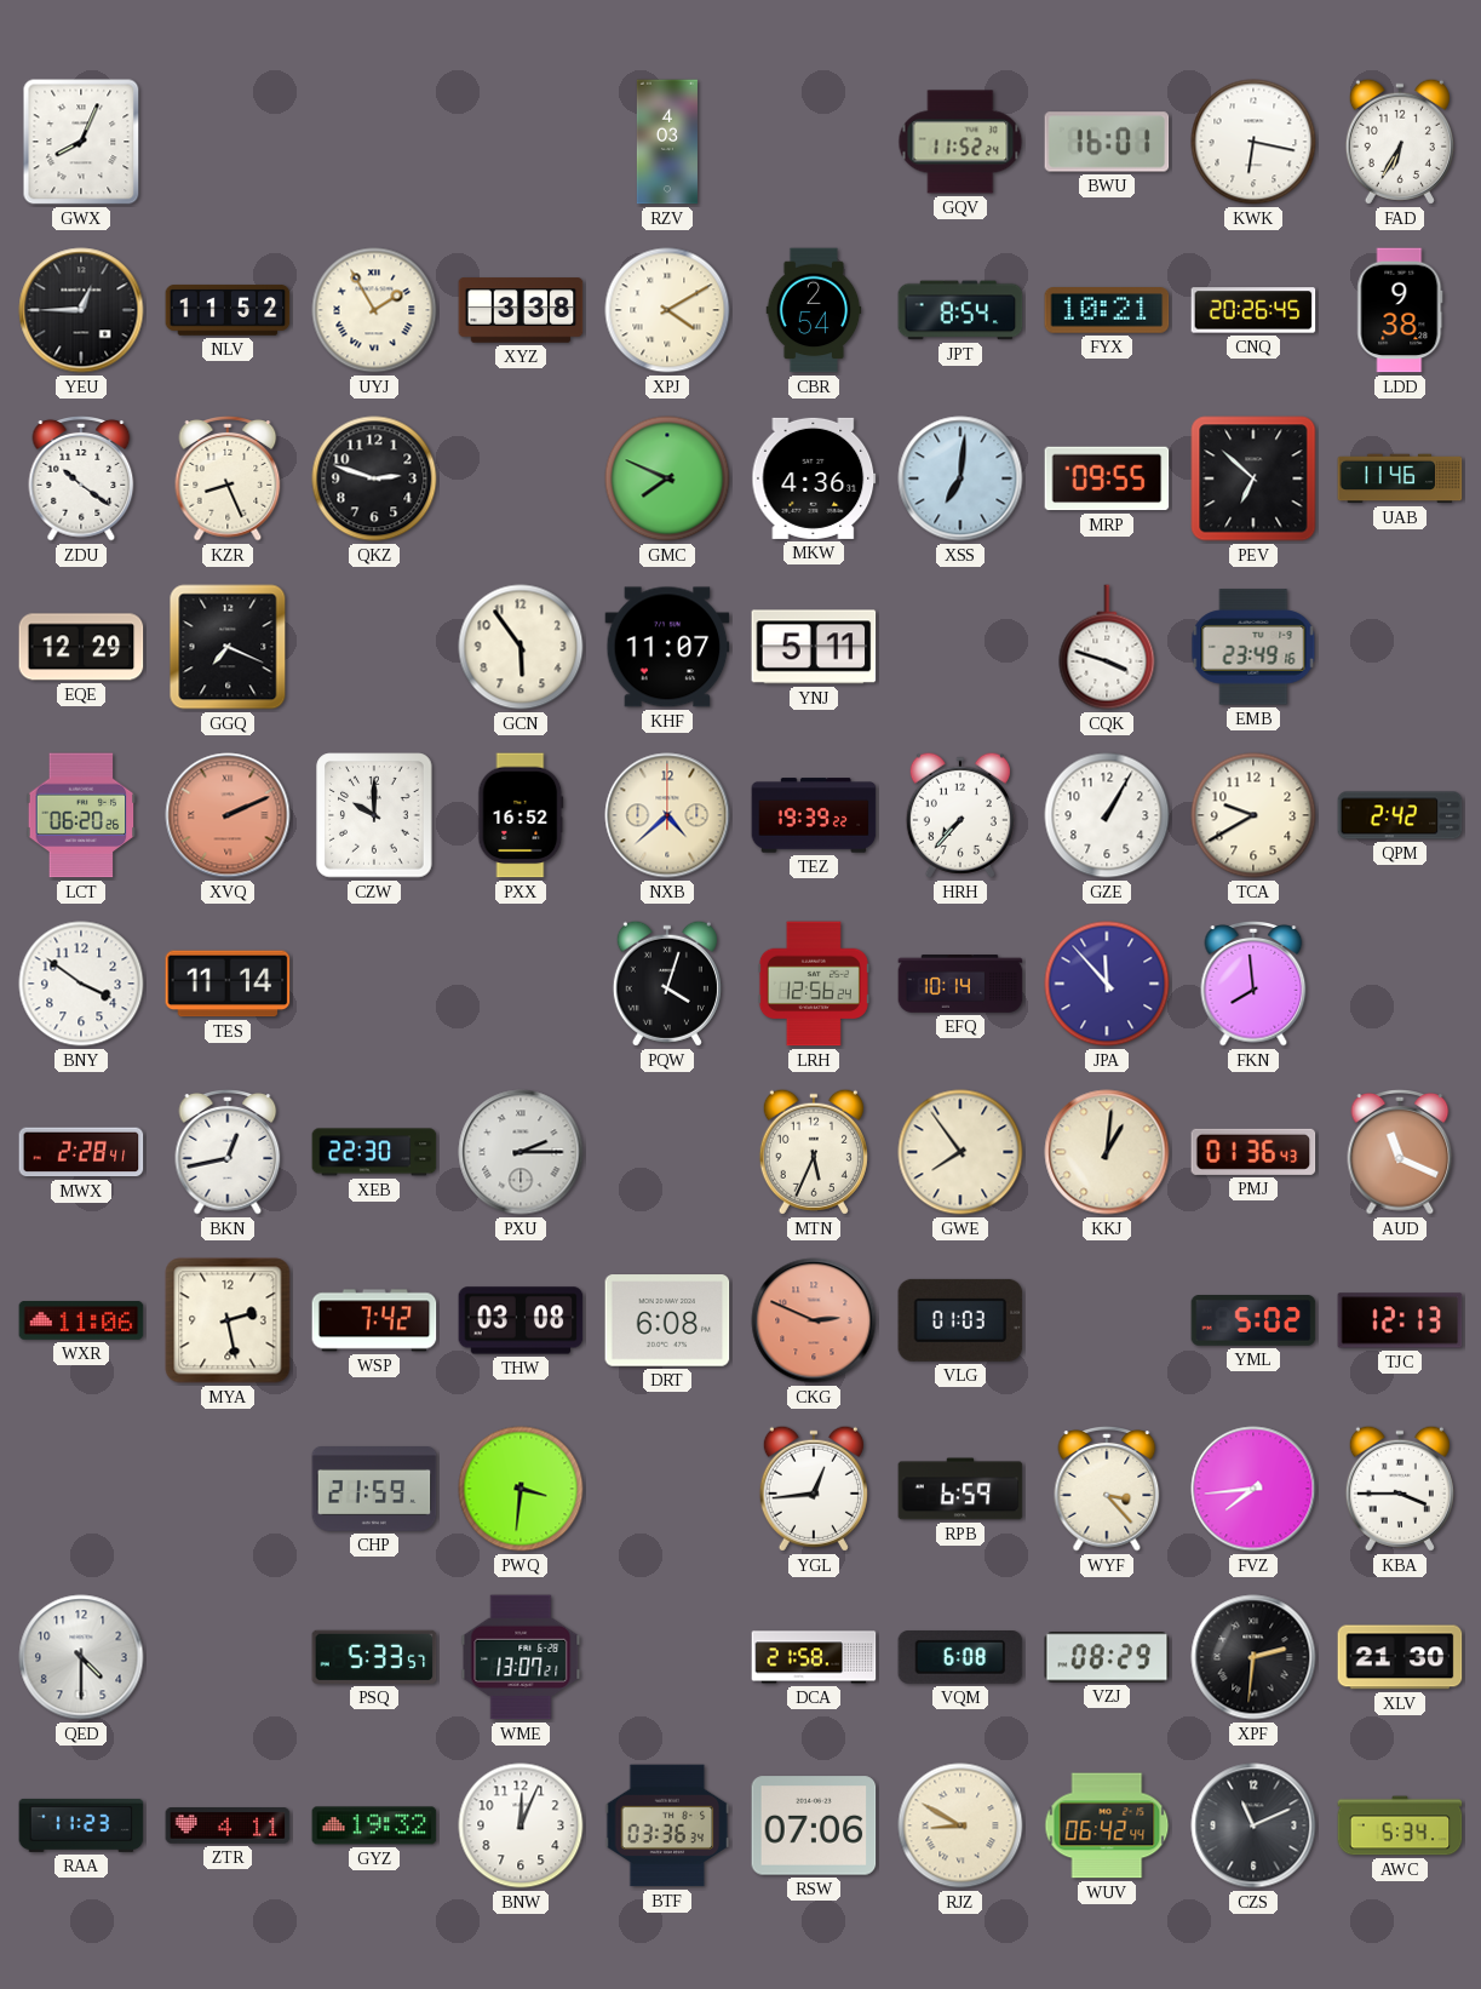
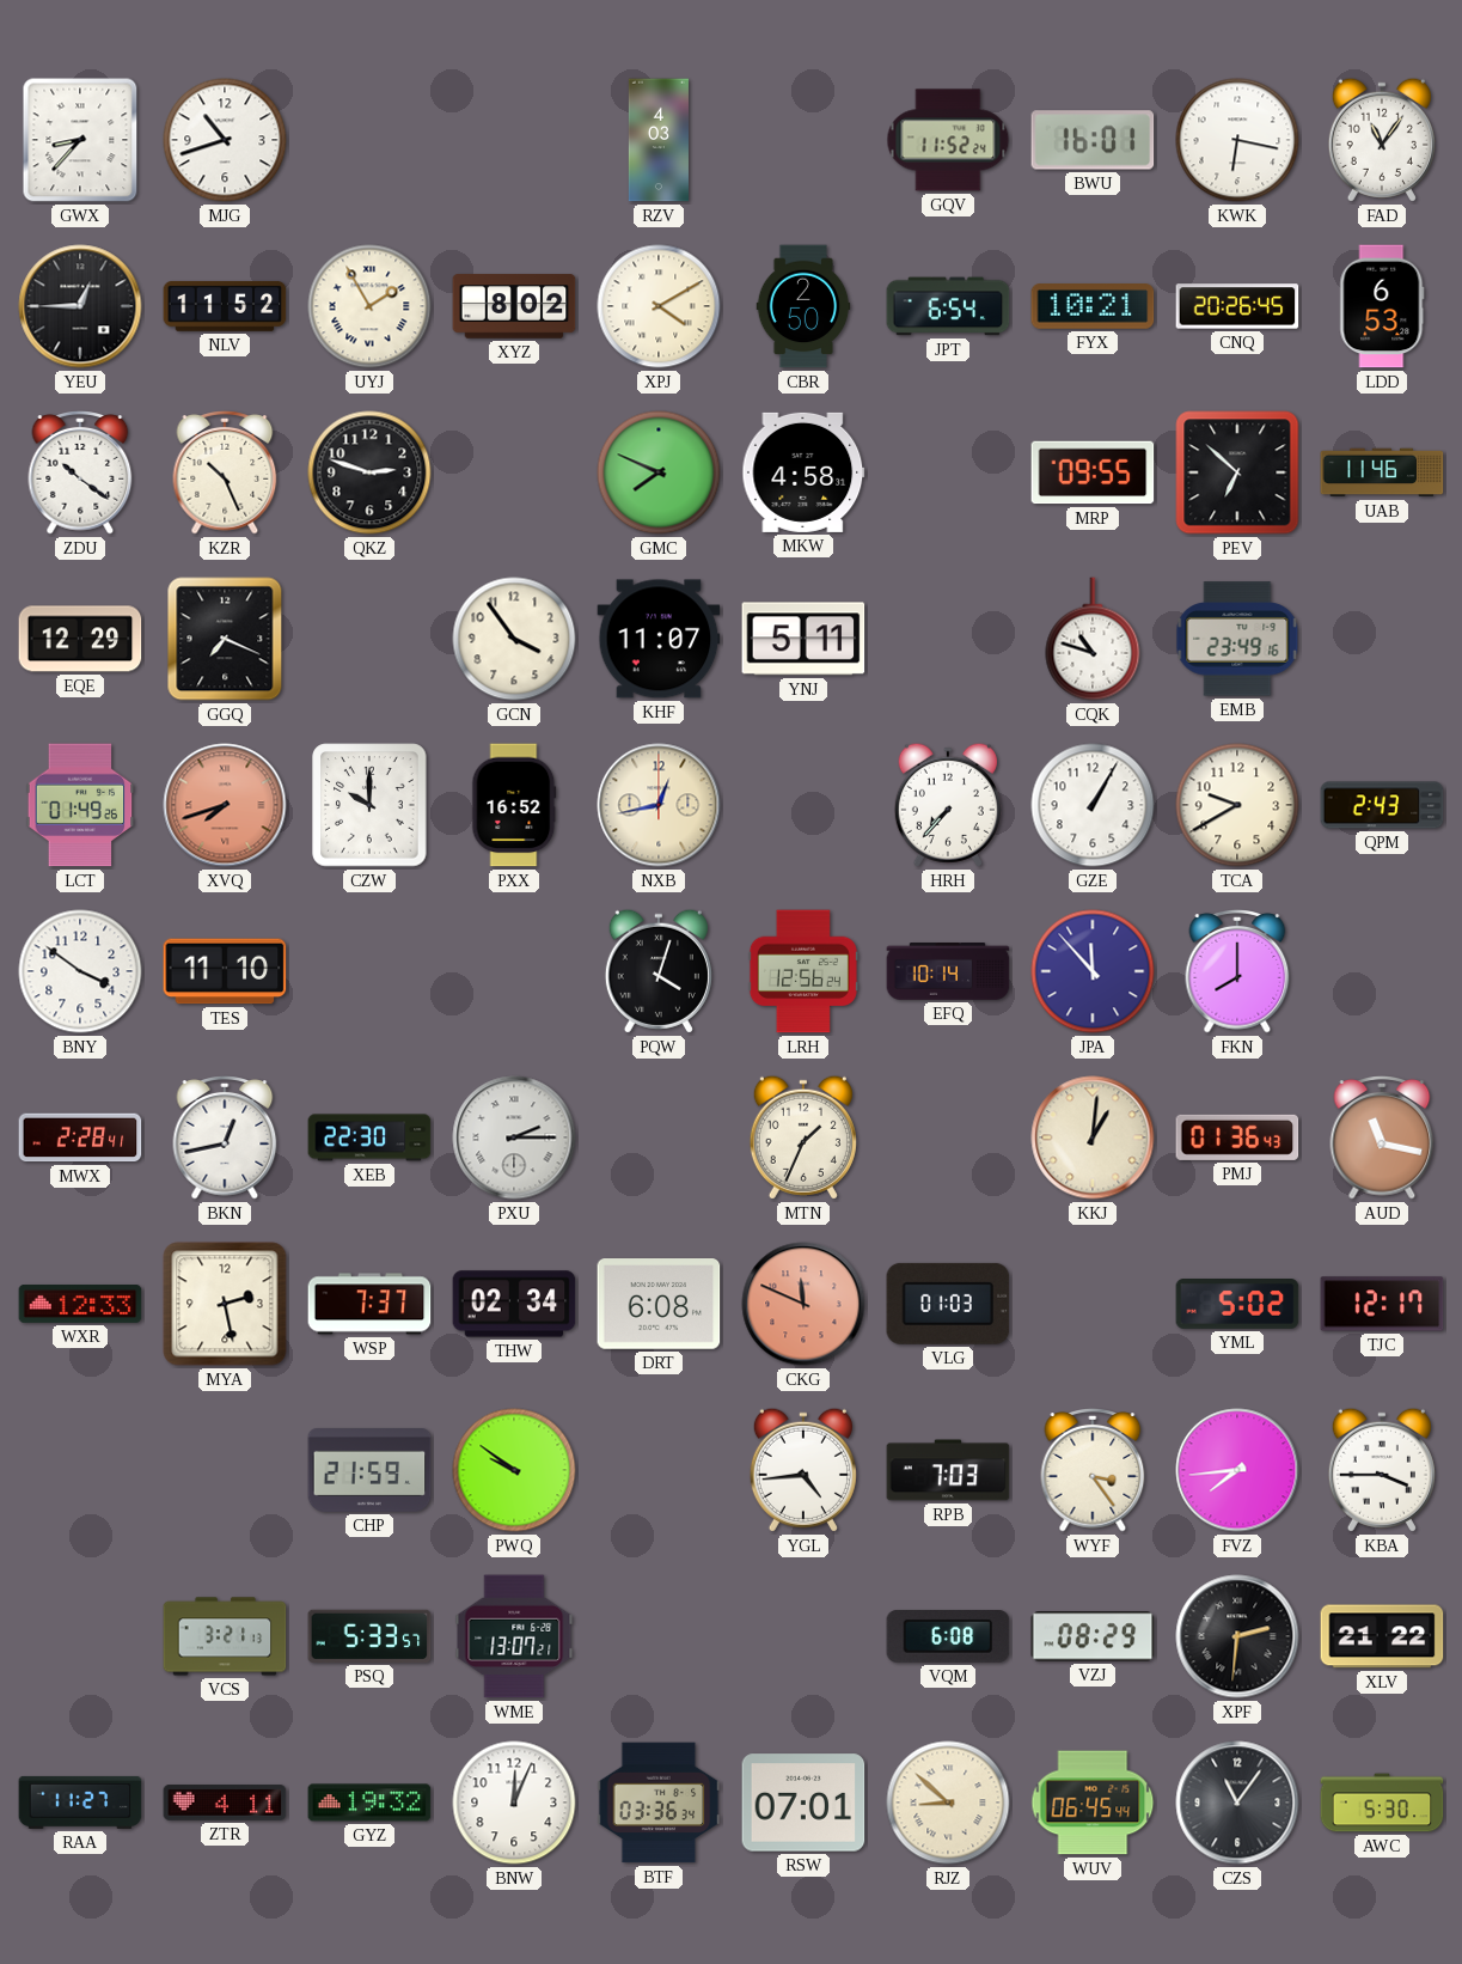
GWX: 8:04 -> 8:37 (80, 140)
MJG: none -> 10:42 (225, 140)
FAD: 6:35 -> 11:06 (1382, 140)
XYZ: 3:38 -> 8:02 (514, 306)
CBR: 2:54 -> 2:50 (803, 306)
JPT: 8:54 -> 6:54 (948, 306)
LDD: 9:38 -> 6:53 (1382, 306)
KZR: 8:26 -> 10:26 (225, 474)
MKW: 4:36 -> 4:58 (803, 472)
XSS: 7:01 -> none (960, 478)
GCN: 5:54 -> 3:54 (514, 639)
CQK: 3:48 -> 10:48 (1093, 639)
LCT: 06:20 -> 01:49 (80, 805)
XVQ: 2:11 -> 7:42 (225, 805)
NXB: 4:38 -> 12:43 (659, 805)
TEZ: 19:39 -> none (814, 815)
QPM: 2:42 -> 2:43 (1382, 805)
TES: 11:14 -> 11:10 (225, 971)
FKN: 7:59 -> 8:00 (1237, 972)
MTN: 5:34 -> 1:34 (803, 1137)
GWE: 7:54 -> none (960, 1152)
AUD: 11:19 -> 11:17 (1382, 1139)
WXR: 11:06 -> 12:33 (80, 1305)
WSP: 7:42 -> 7:37 (369, 1304)
THW: 03:08 -> 02:34 (514, 1304)
CKG: 2:49 -> 11:49 (803, 1304)
TJC: 12:13 -> 12:17 (1382, 1304)
PWQ: 3:31 -> 9:51 (514, 1470)
YGL: 12:44 -> 4:44 (803, 1470)
RPB: 6:59 -> 7:03 (948, 1470)
WYF: 3:23 -> 3:24 (1093, 1471)
QED: 4:30 -> none (81, 1657)
VCS: none -> 3:21 (225, 1636)
DCA: 21:58 -> none (814, 1657)
XLV: 21:30 -> 21:22 (1382, 1636)
RAA: 11:23 -> 11:27 (80, 1803)
RSW: 07:06 -> 07:01 (803, 1803)
RJZ: 8:50 -> 8:52 (948, 1803)
WUV: 06:42 -> 06:45 (1093, 1803)
CZS: 11:11 -> 11:06 (1237, 1803)
AWC: 5:34 -> 5:30 (1382, 1803)
